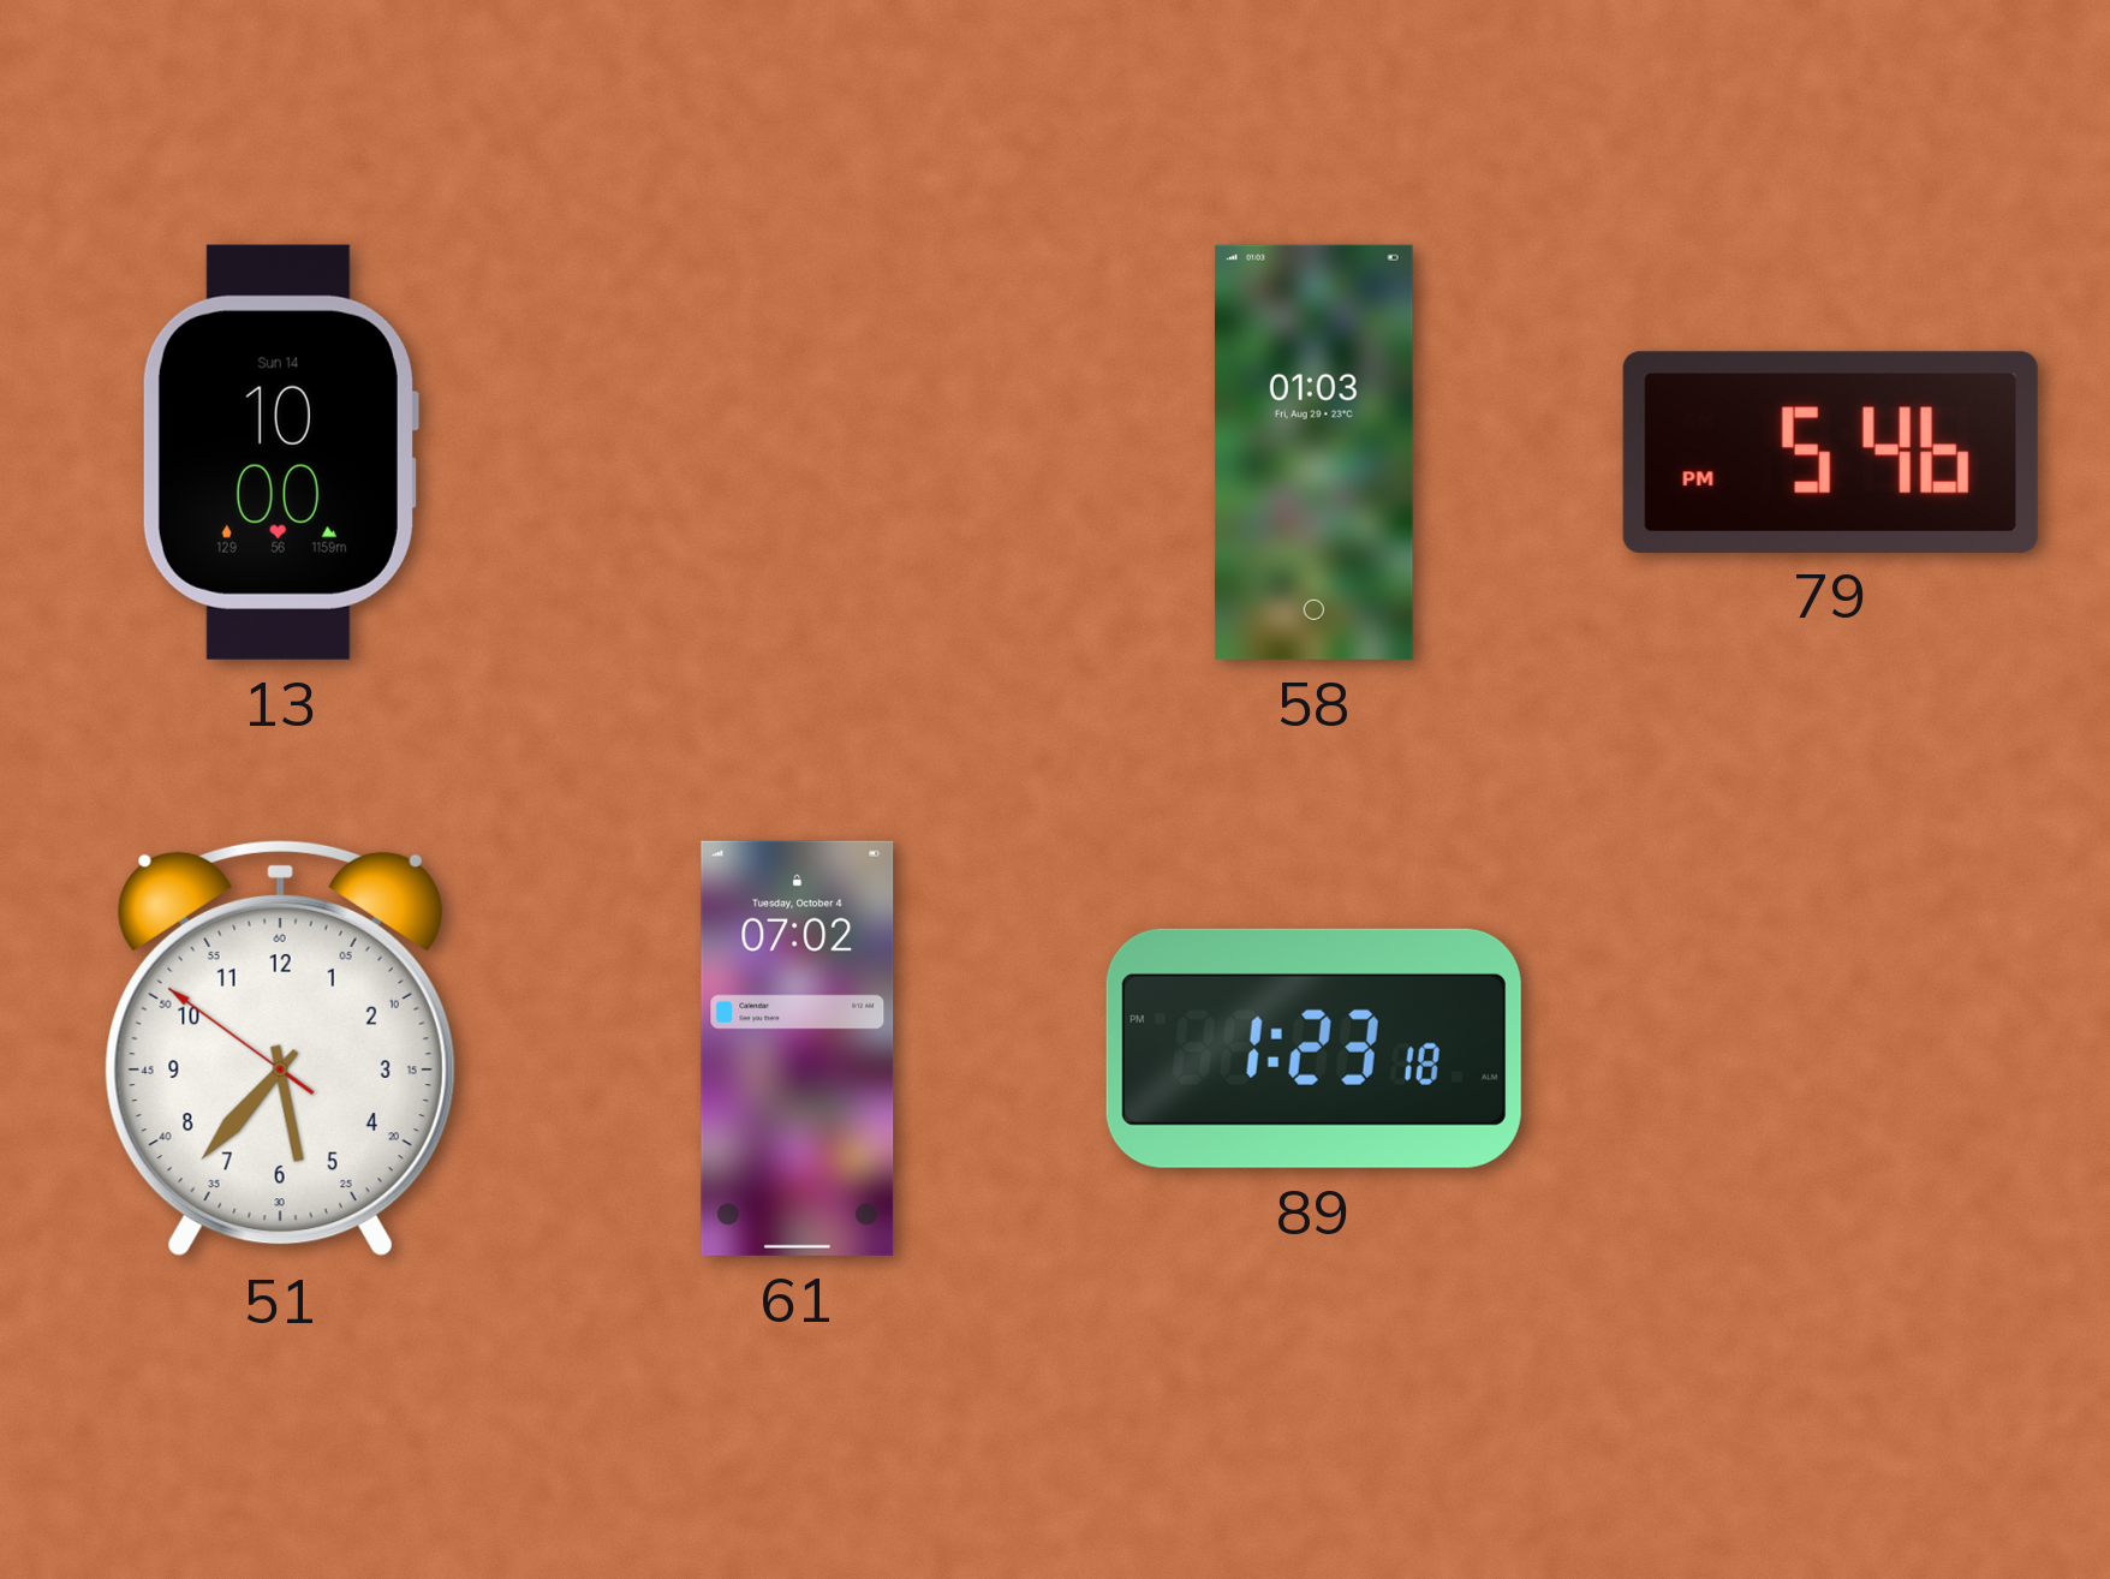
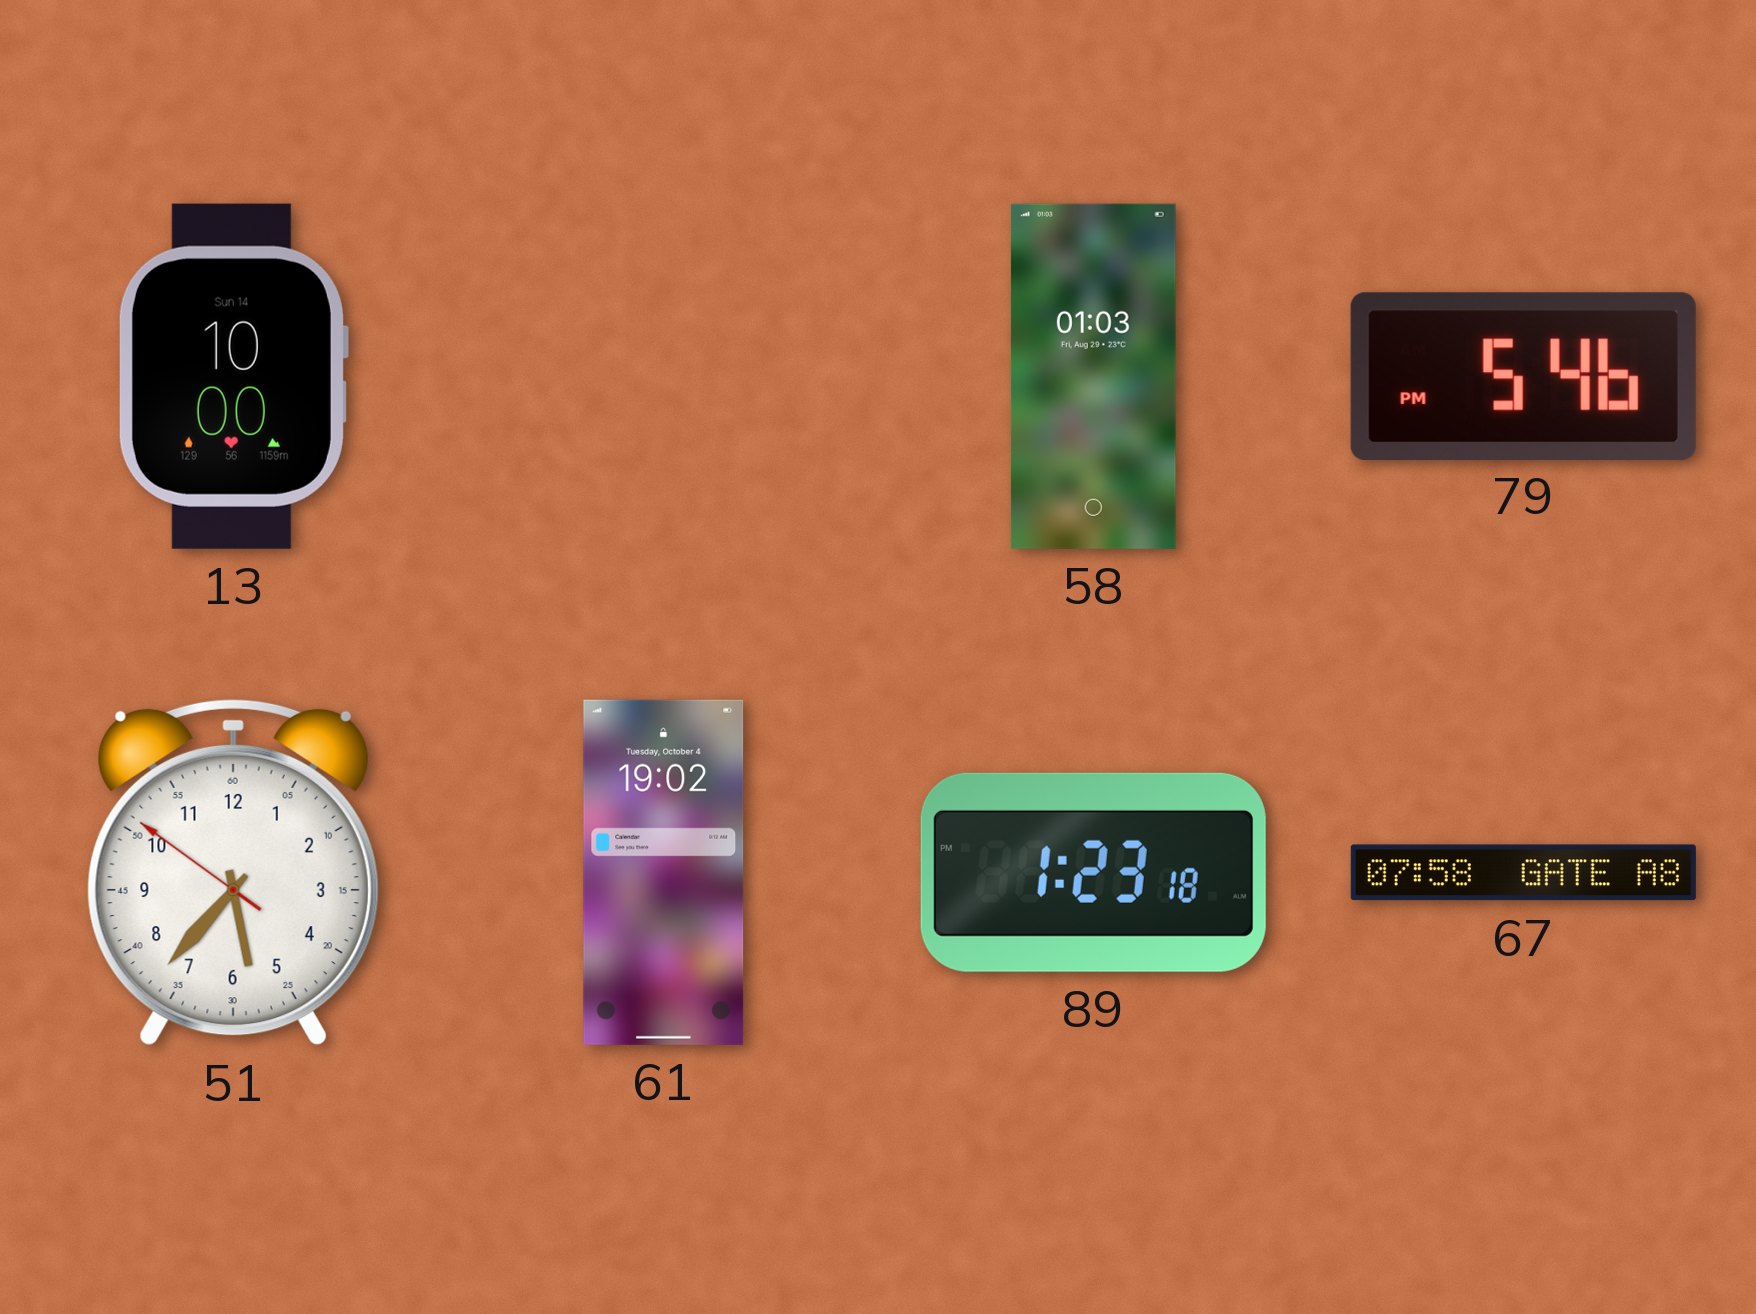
61: 07:02 -> 19:02 (664, 872)
67: none -> 07:58 (1523, 873)
